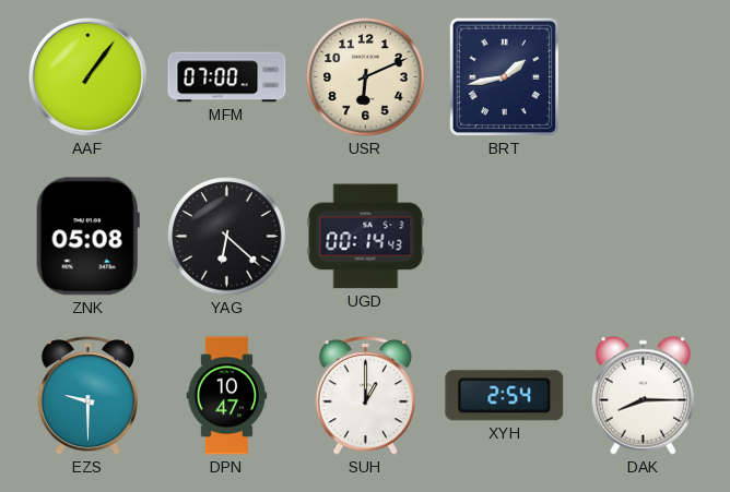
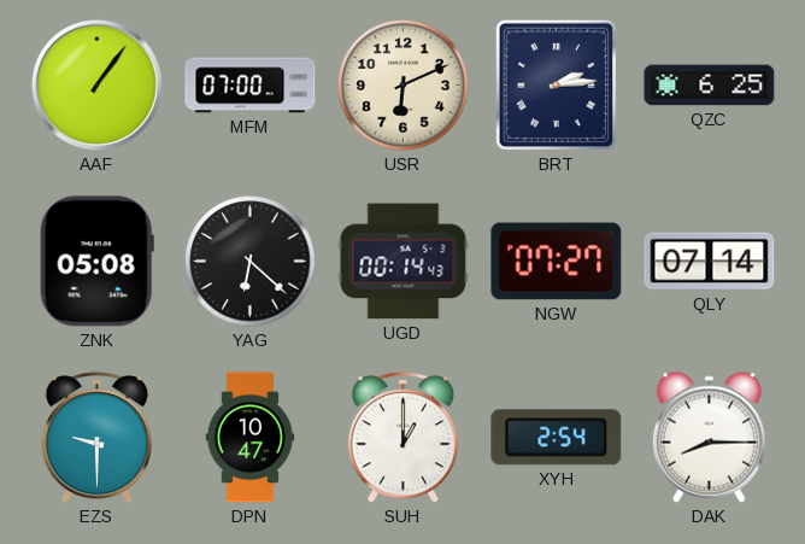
BRT: 1:43 -> 2:14 (556, 86)
QZC: none -> 6:25 (710, 86)
NGW: none -> 07:27 (557, 262)
QLY: none -> 07:14 (710, 262)
